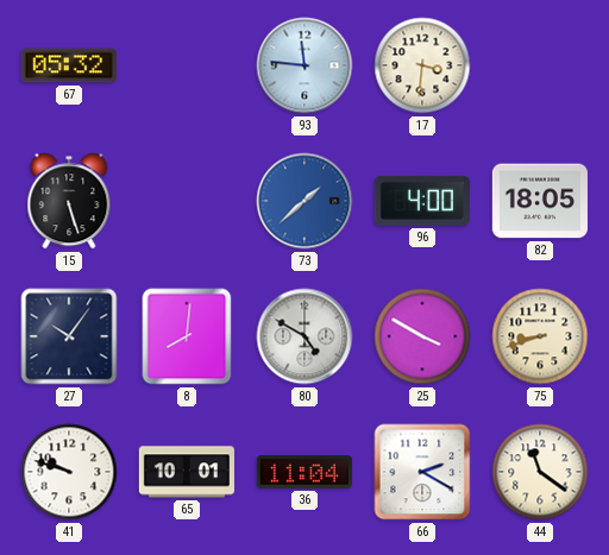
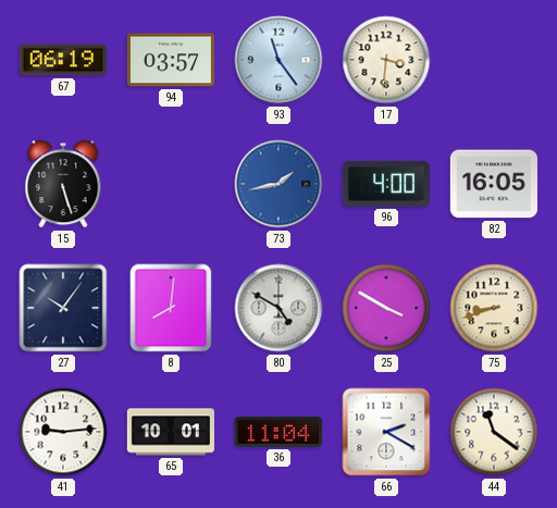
67: 05:32 -> 06:19 (63, 60)
94: none -> 03:57 (171, 60)
93: 11:46 -> 11:24 (278, 60)
73: 1:38 -> 1:43 (278, 184)
82: 18:05 -> 16:05 (494, 184)
41: 9:48 -> 9:14 (63, 432)
